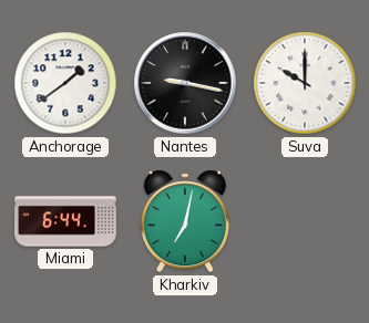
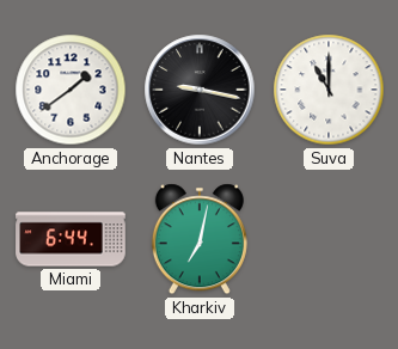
Suva: 10:00 -> 11:00 (329, 90)
